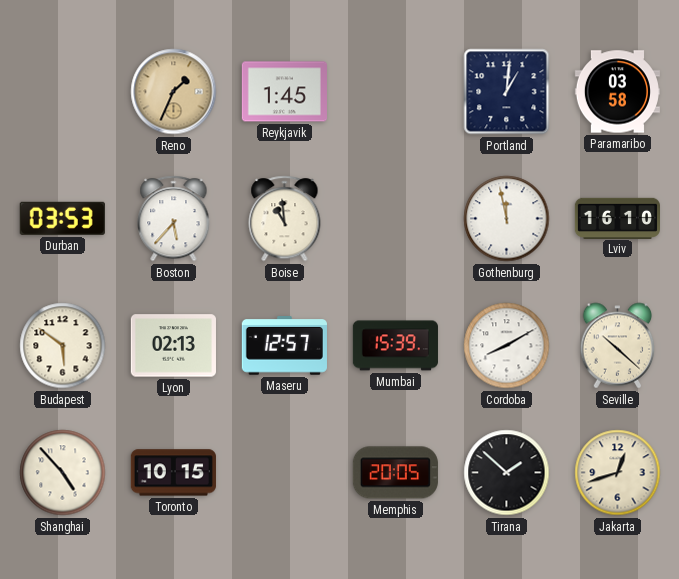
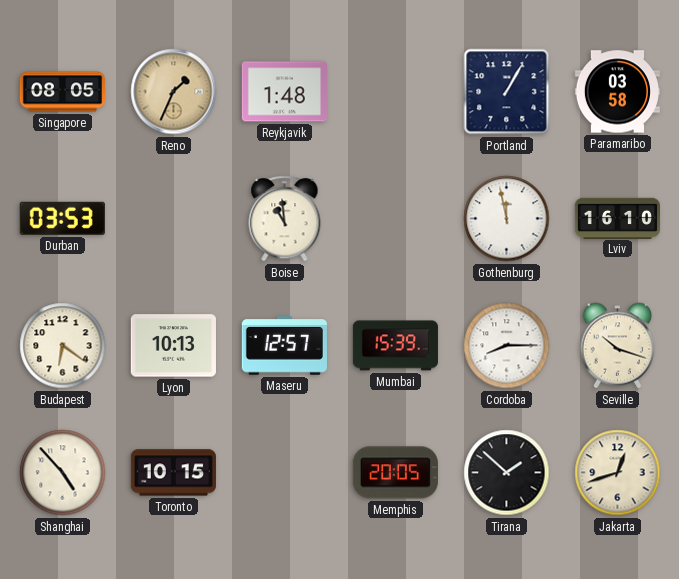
Singapore: none -> 08:05 (62, 92)
Reykjavik: 1:45 -> 1:48 (284, 92)
Portland: 1:01 -> 1:05 (507, 92)
Boston: 5:37 -> none (174, 219)
Budapest: 5:51 -> 6:21 (63, 346)
Lyon: 02:13 -> 10:13 (173, 346)
Cordoba: 8:10 -> 8:15 (507, 346)
Seville: 10:22 -> 10:18 (618, 346)
